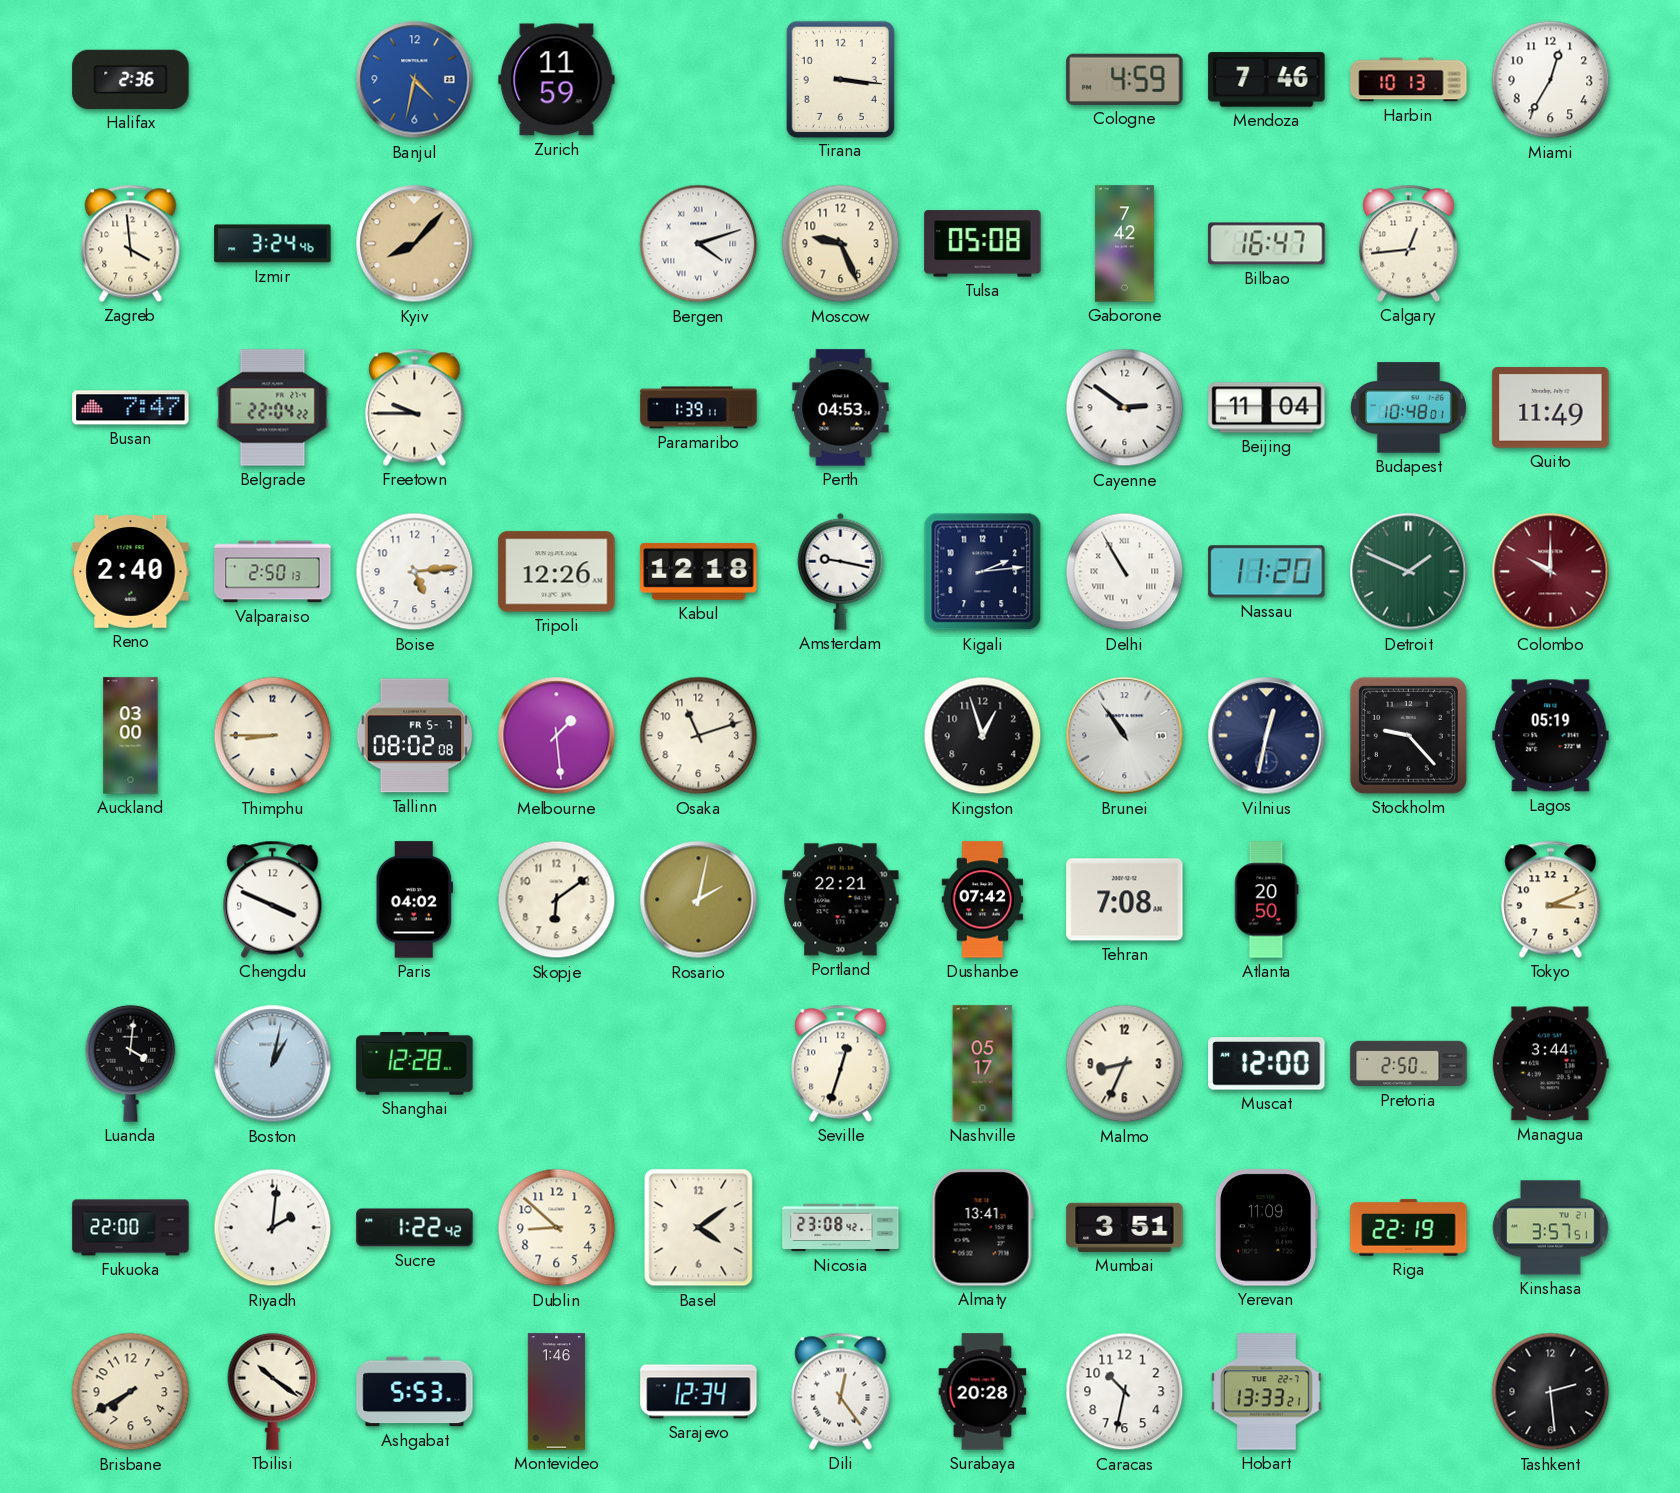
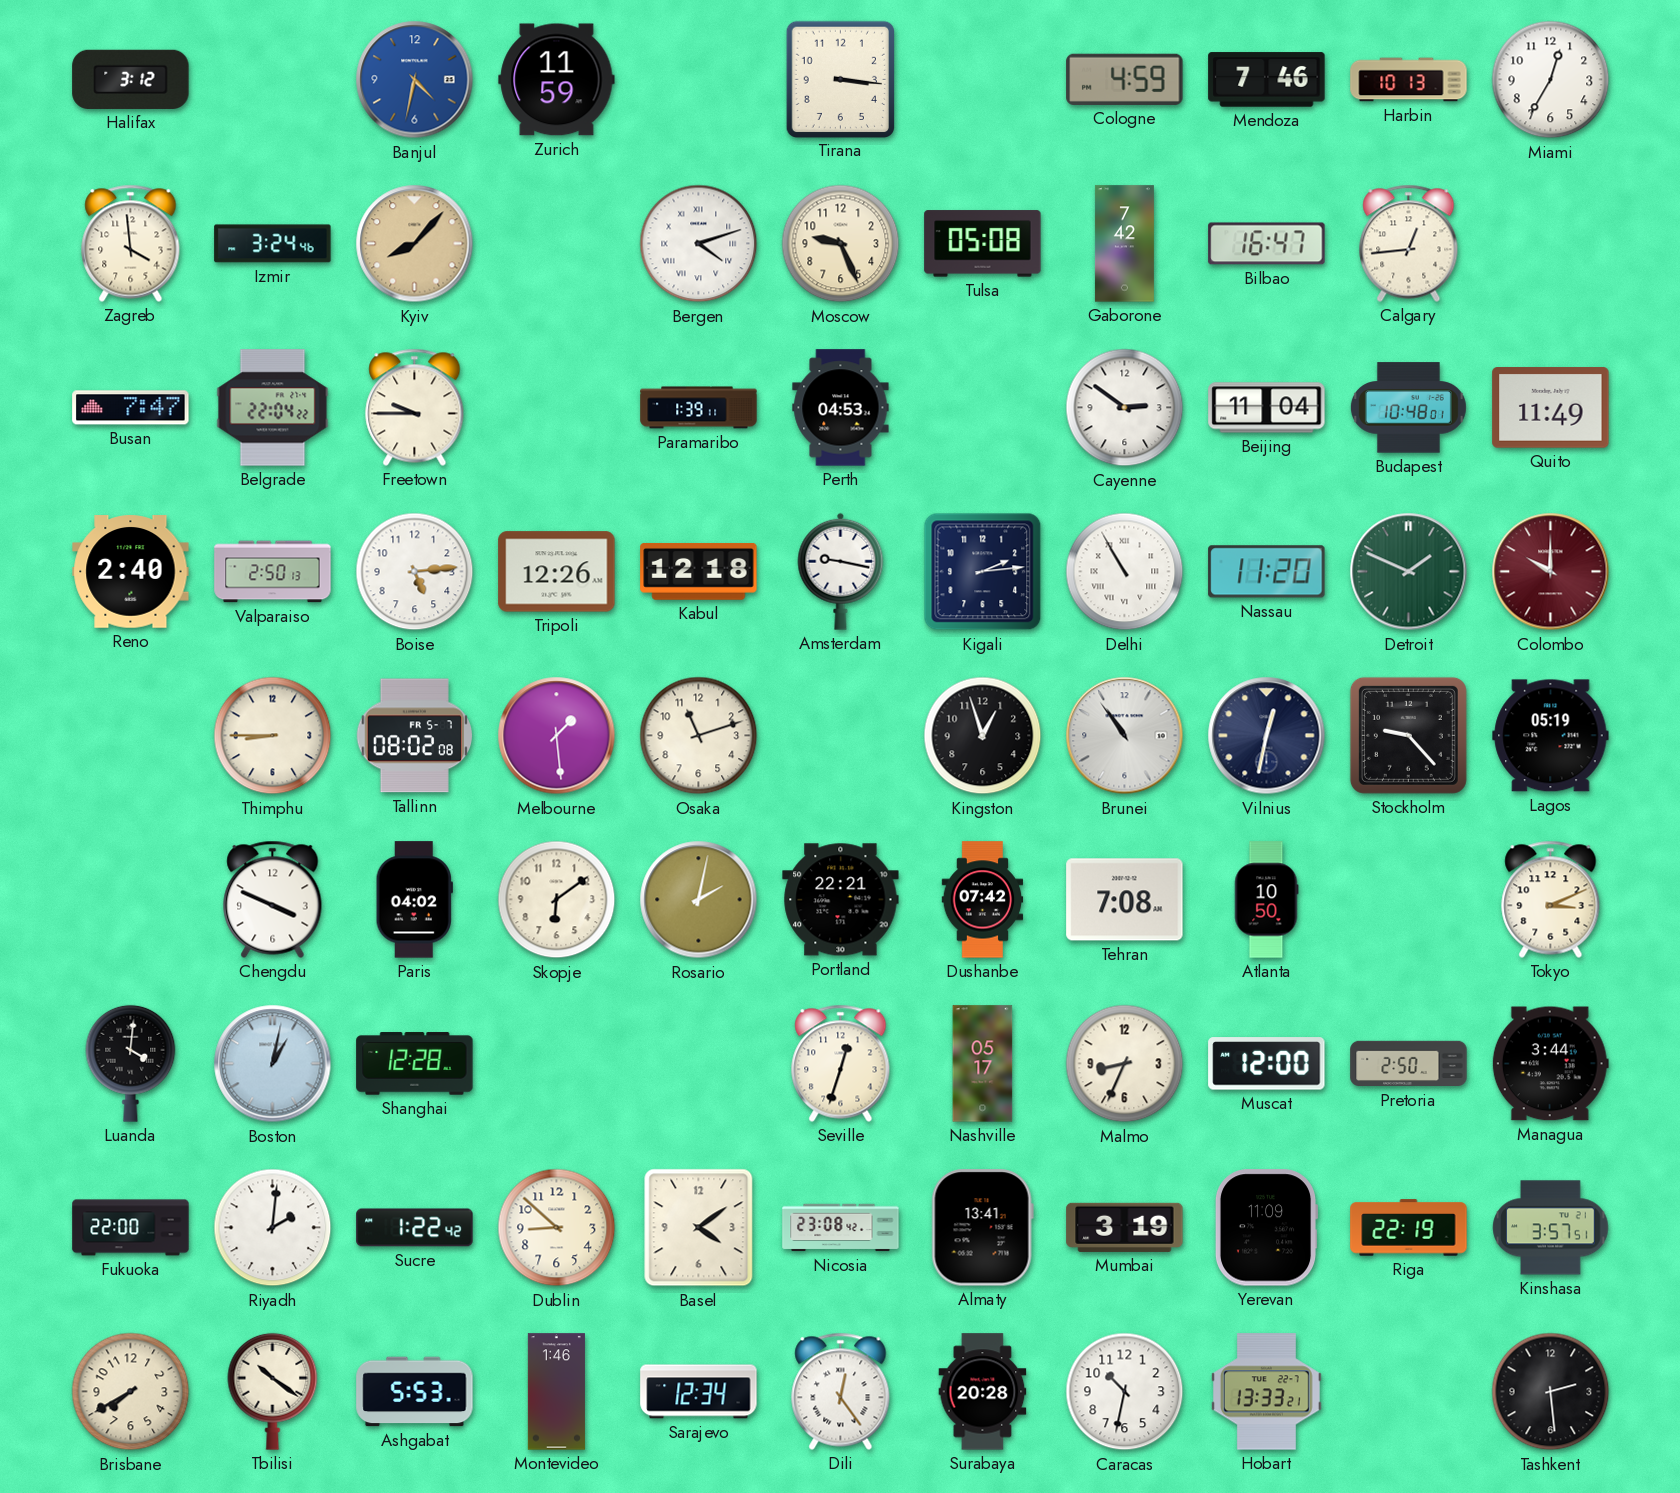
Halifax: 2:36 -> 3:12 (131, 79)
Auckland: 03:00 -> none (131, 736)
Atlanta: 20:50 -> 10:50 (1266, 900)
Mumbai: 3:51 -> 3:19 (1125, 1227)
